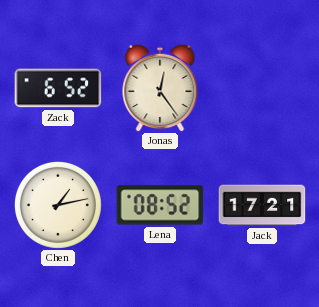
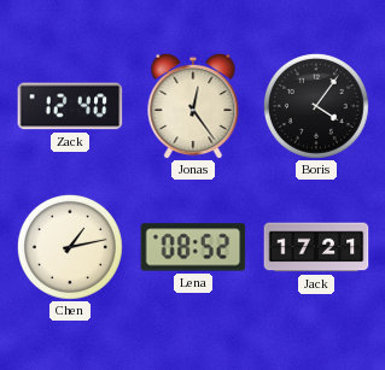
Zack: 6:52 -> 12:40 (70, 106)
Boris: none -> 4:06 (316, 106)
